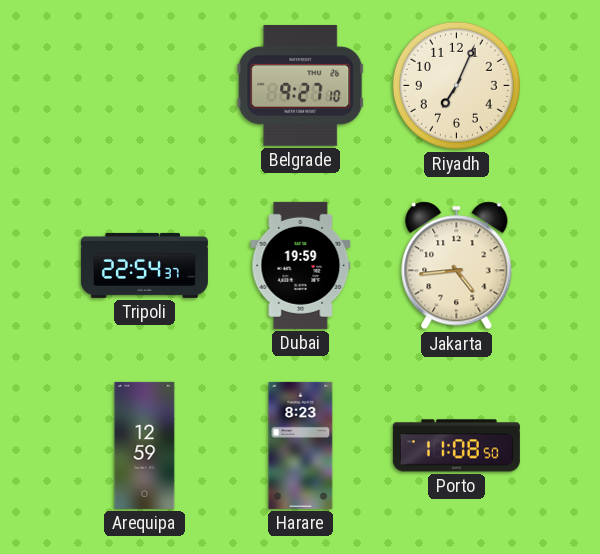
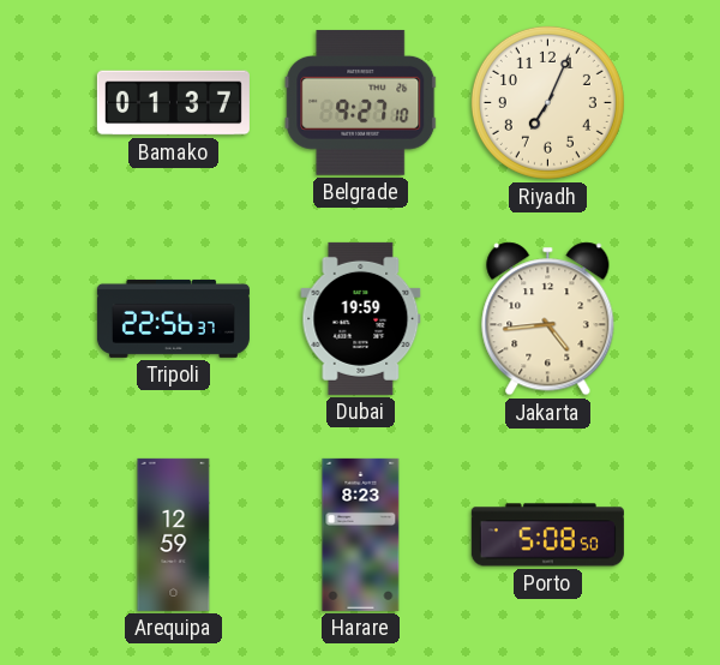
Bamako: none -> 01:37 (173, 103)
Tripoli: 22:54 -> 22:56 (173, 318)
Porto: 11:08 -> 5:08 (547, 535)
